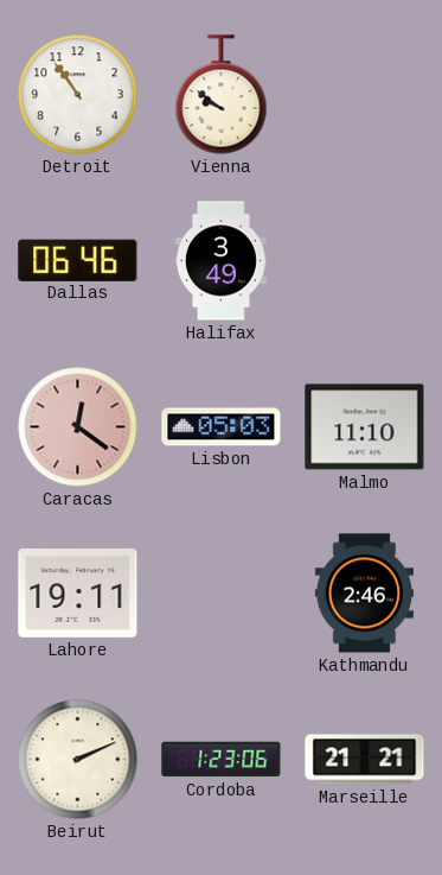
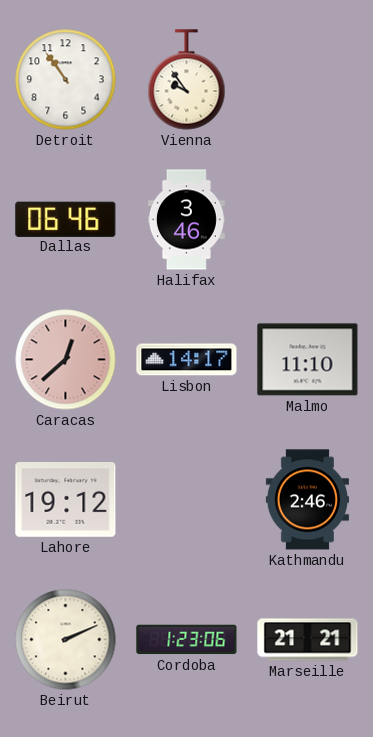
Vienna: 9:51 -> 9:54 (187, 80)
Halifax: 3:49 -> 3:46 (186, 220)
Caracas: 12:21 -> 12:38 (66, 360)
Lisbon: 05:03 -> 14:17 (187, 360)
Lahore: 19:11 -> 19:12 (66, 500)
